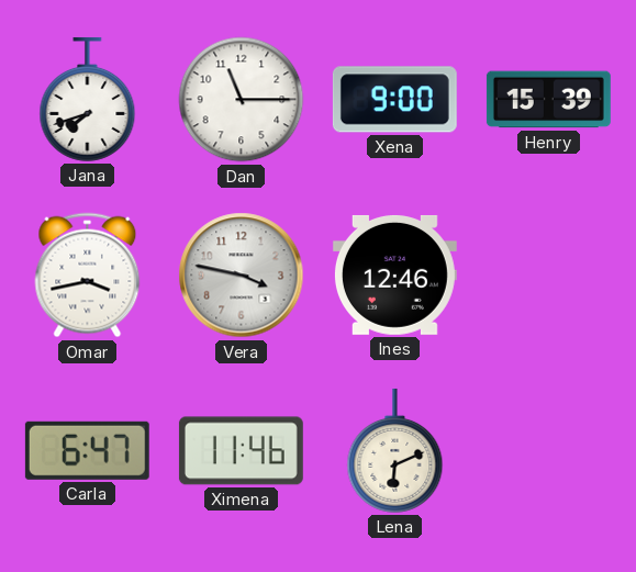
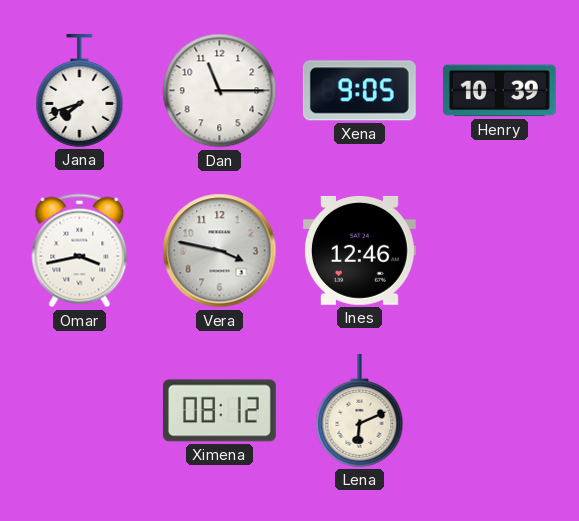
Xena: 9:00 -> 9:05 (359, 91)
Henry: 15:39 -> 10:39 (499, 91)
Carla: 6:47 -> none (87, 450)
Ximena: 11:46 -> 08:12 (219, 411)
